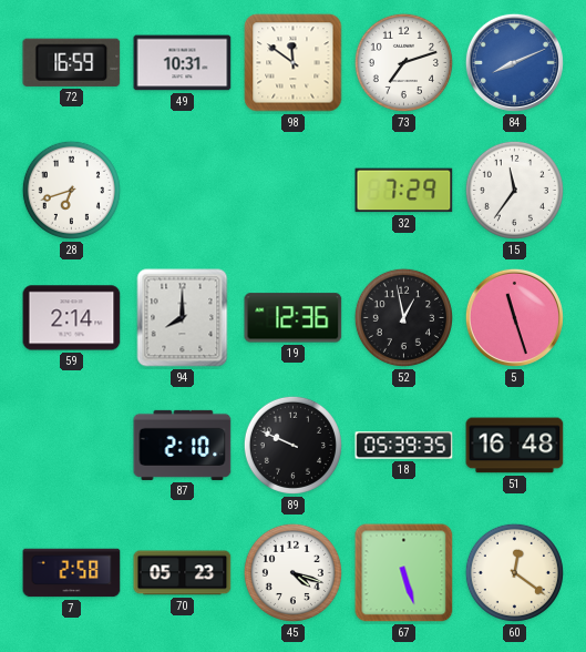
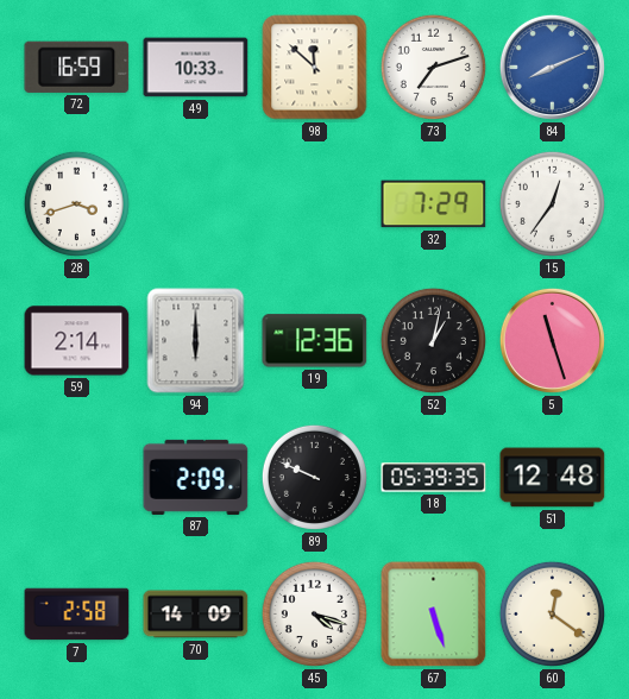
49: 10:31 -> 10:33 (196, 68)
98: 11:51 -> 11:52 (315, 68)
28: 6:42 -> 3:42 (76, 203)
15: 11:36 -> 12:36 (552, 203)
94: 8:00 -> 6:00 (196, 341)
52: 12:58 -> 1:02 (433, 340)
87: 2:10 -> 2:09 (196, 477)
51: 16:48 -> 12:48 (553, 478)
70: 05:23 -> 14:09 (196, 615)
